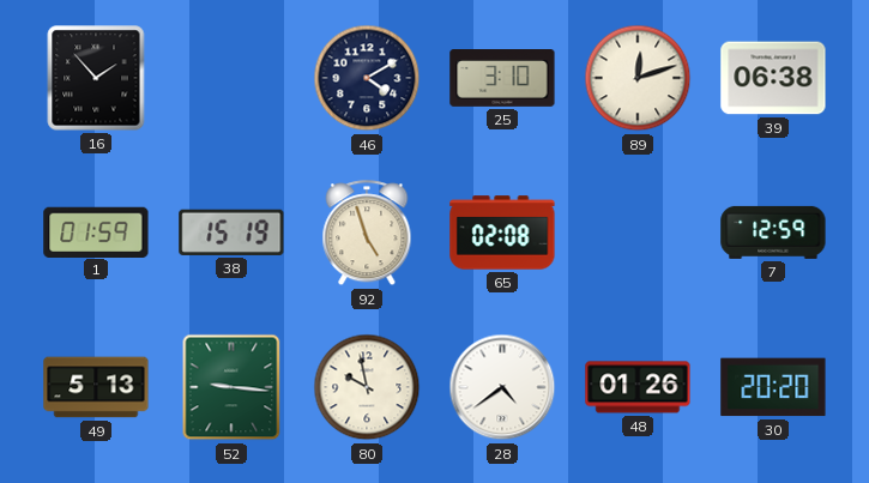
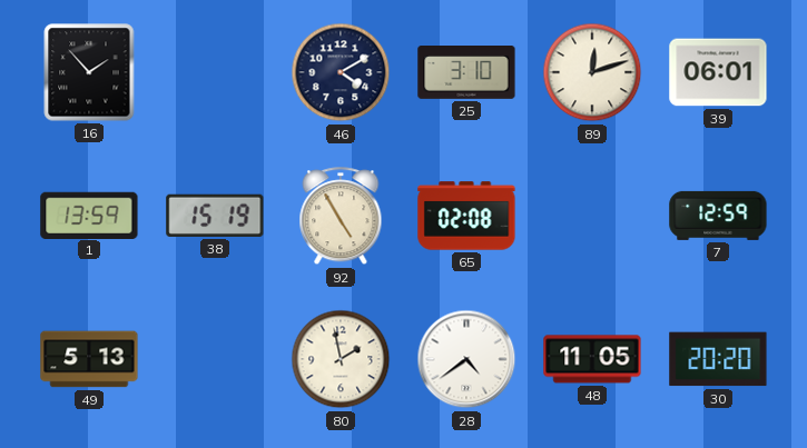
39: 06:38 -> 06:01 (718, 72)
1: 01:59 -> 13:59 (89, 215)
92: 4:57 -> 4:55 (341, 217)
52: 9:16 -> none (231, 387)
80: 9:58 -> 1:58 (341, 359)
48: 01:26 -> 11:05 (592, 359)
